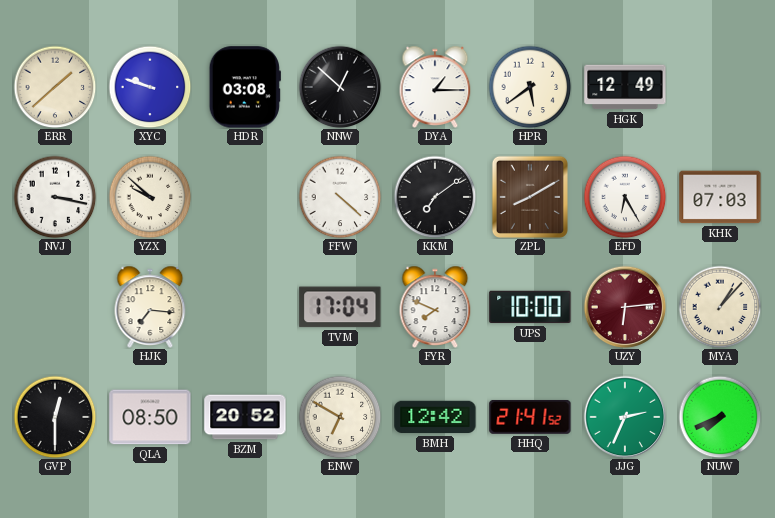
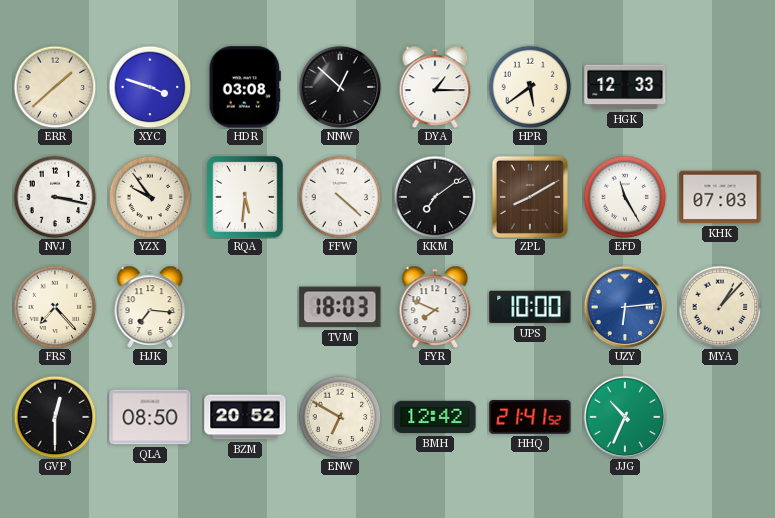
XYC: 9:48 -> 3:48 (150, 87)
HGK: 12:49 -> 12:33 (625, 87)
YZX: 9:52 -> 9:54 (150, 197)
RQA: none -> 5:31 (245, 197)
EFD: 6:25 -> 11:25 (625, 197)
FRS: none -> 7:23 (55, 307)
TVM: 17:04 -> 18:03 (340, 307)
UZY dial: burgundy -> blue (625, 307)
JJG: 2:34 -> 10:34 (625, 417)
NUW: 7:41 -> none (720, 417)
